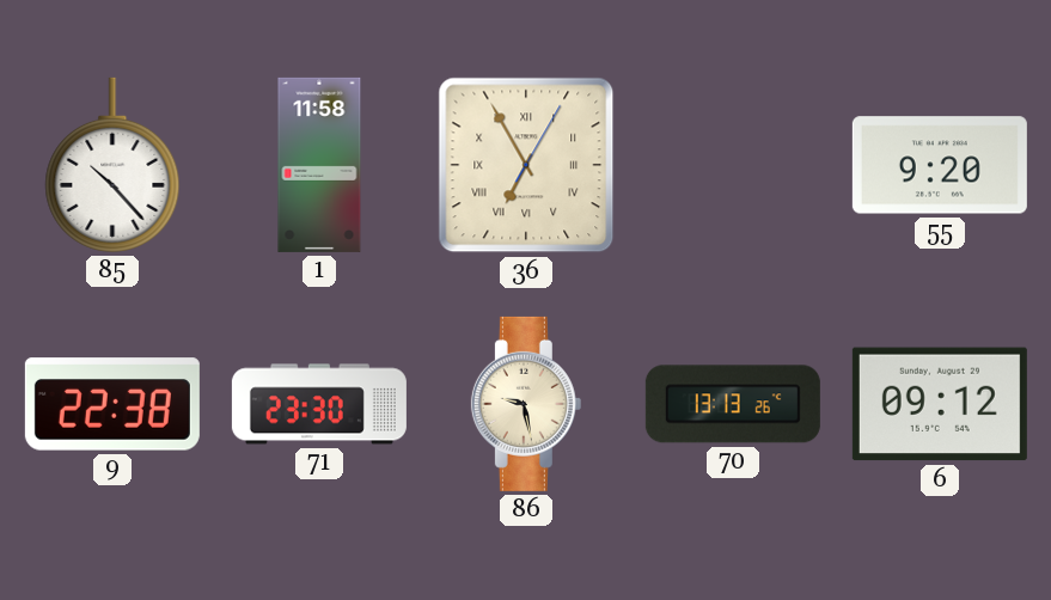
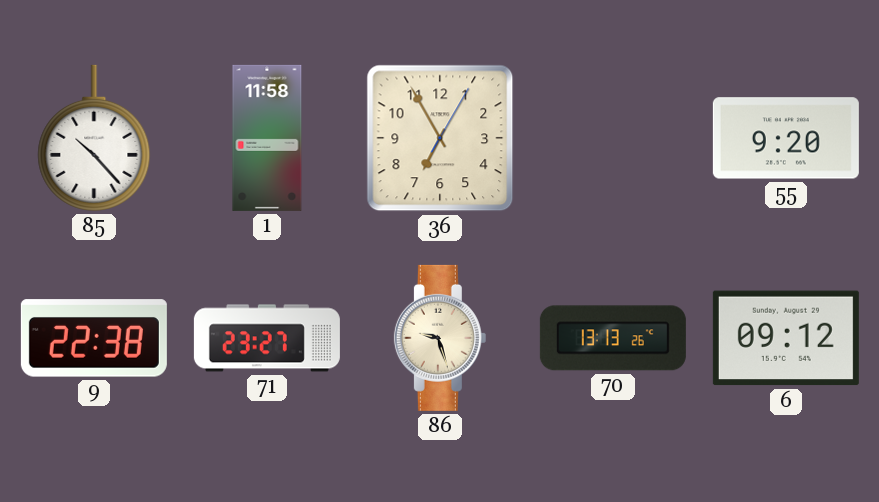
36 numerals: Roman -> Arabic (440, 138)
71: 23:30 -> 23:27 (267, 338)
86: 9:28 -> 9:27 (440, 338)
